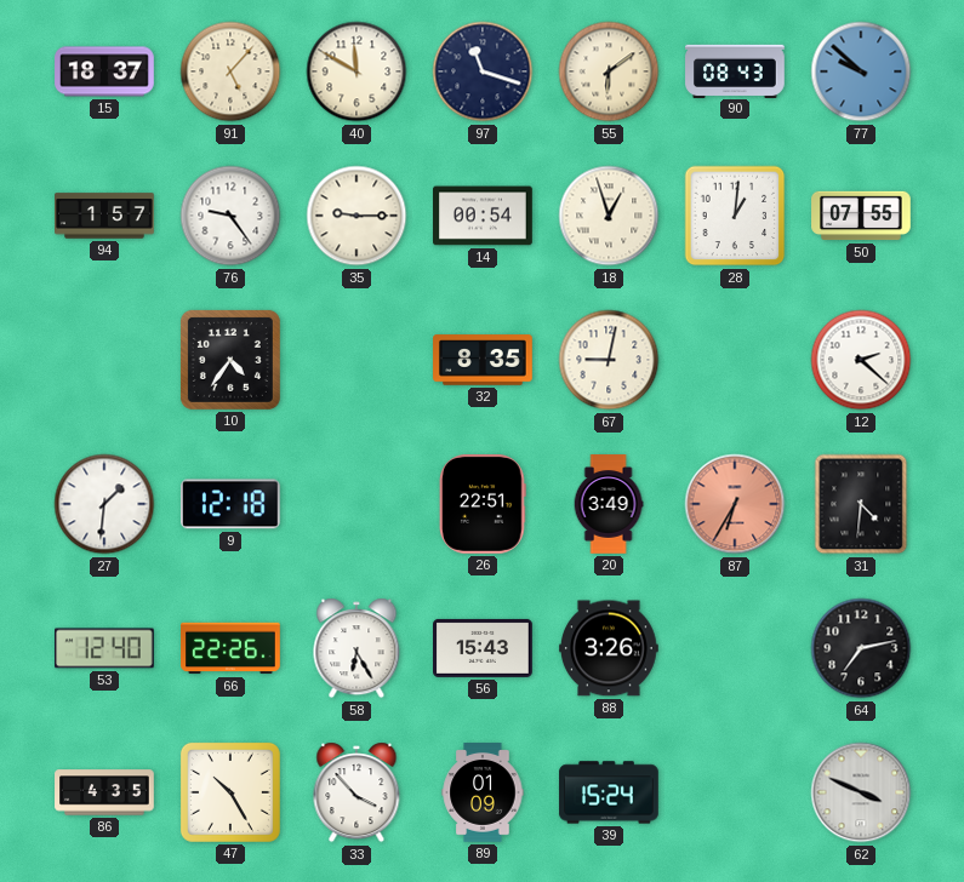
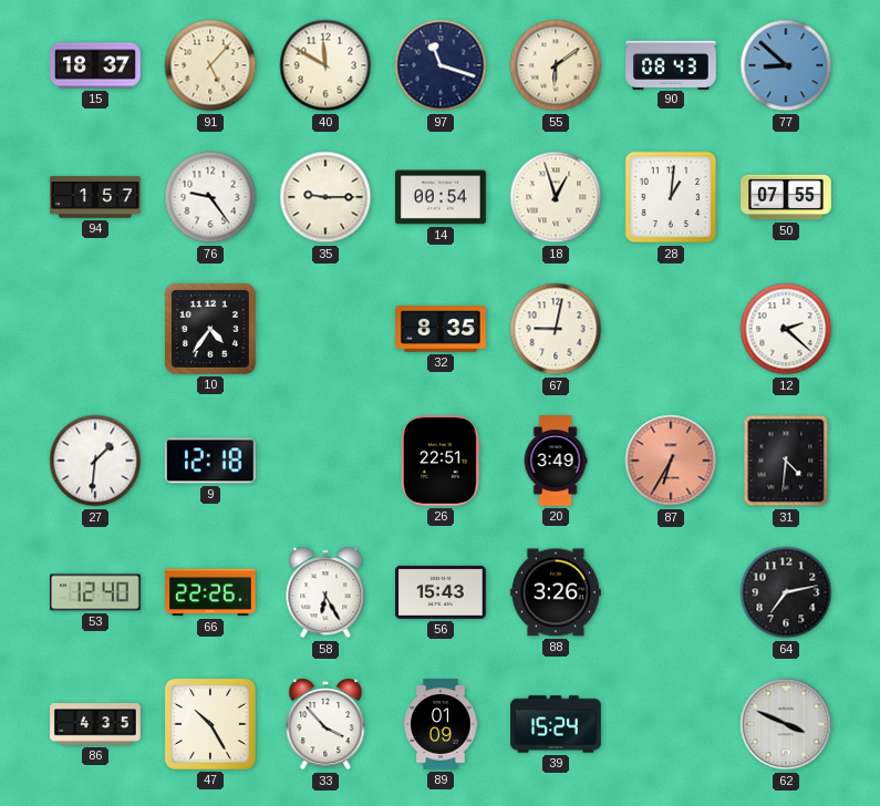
77: 9:52 -> 8:52 (786, 65)
